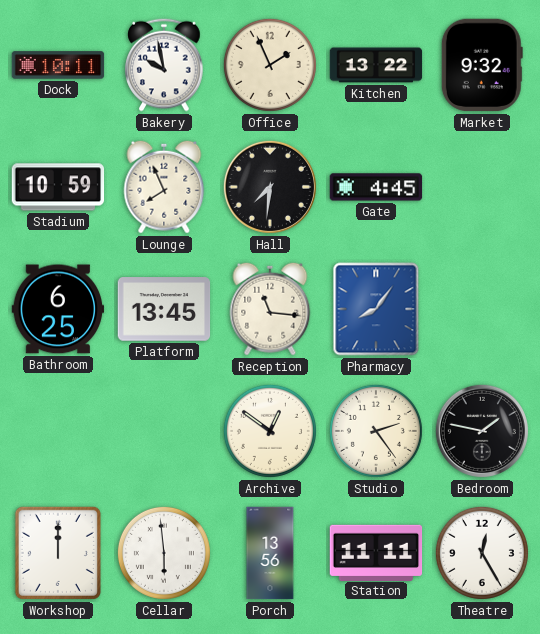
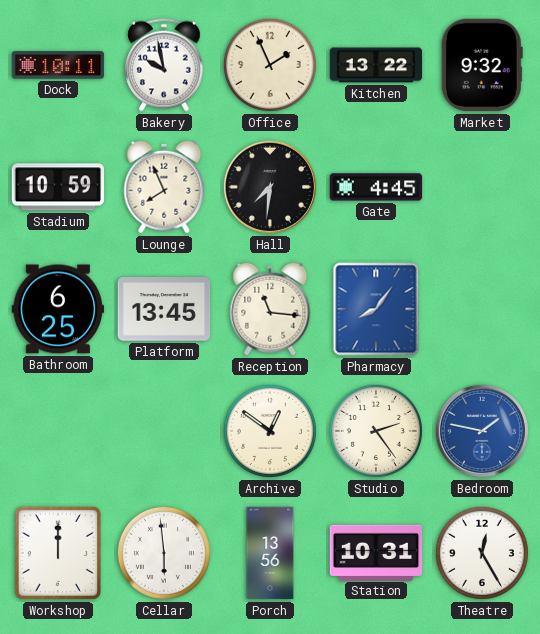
Bedroom dial: black -> blue (482, 431)
Station: 11:11 -> 10:31 (376, 552)
